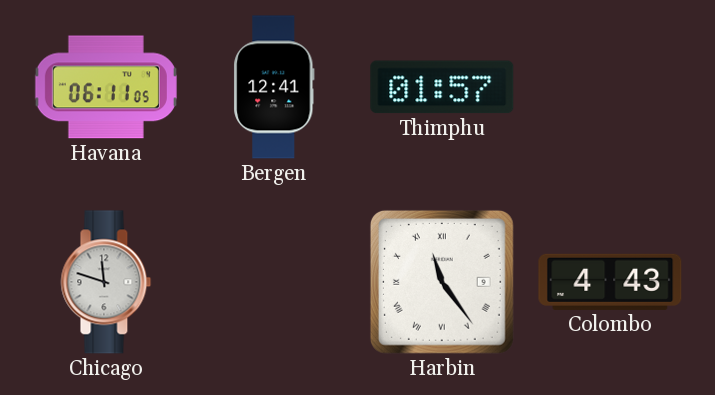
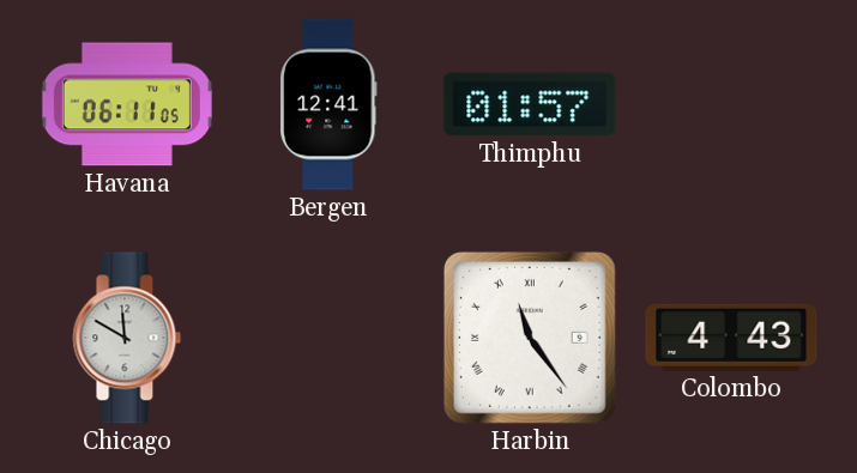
Chicago: 11:48 -> 11:50 (127, 338)
